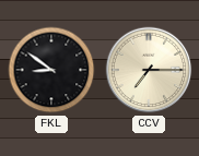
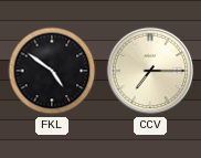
FKL: 8:51 -> 4:51 (52, 71)
